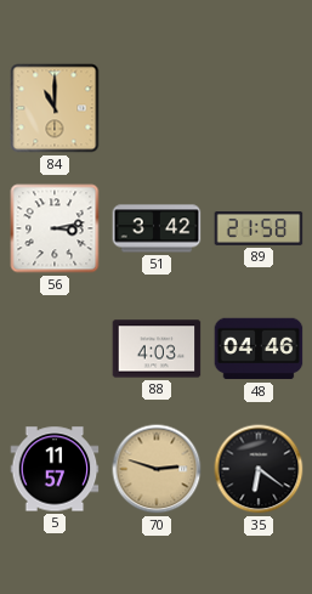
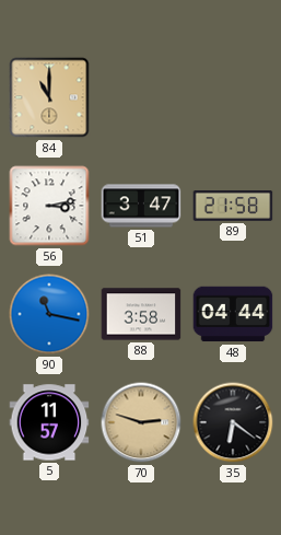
51: 3:42 -> 3:47 (141, 206)
90: none -> 11:17 (49, 314)
88: 4:03 -> 3:58 (141, 314)
48: 04:46 -> 04:44 (233, 314)
